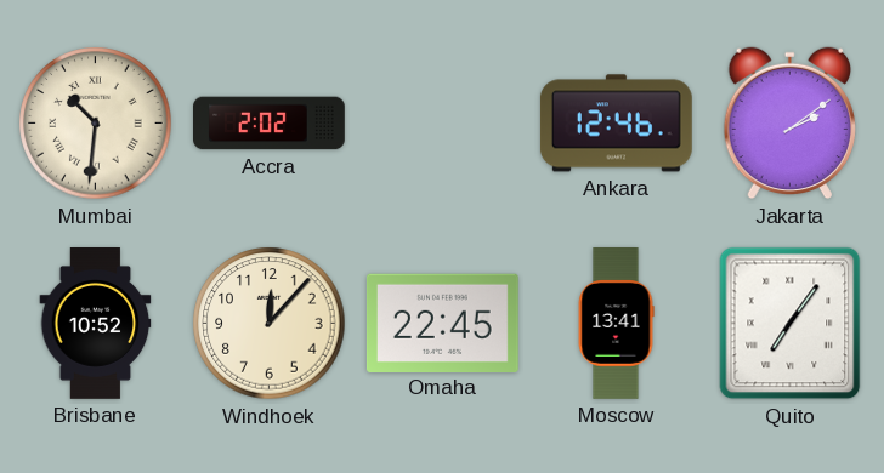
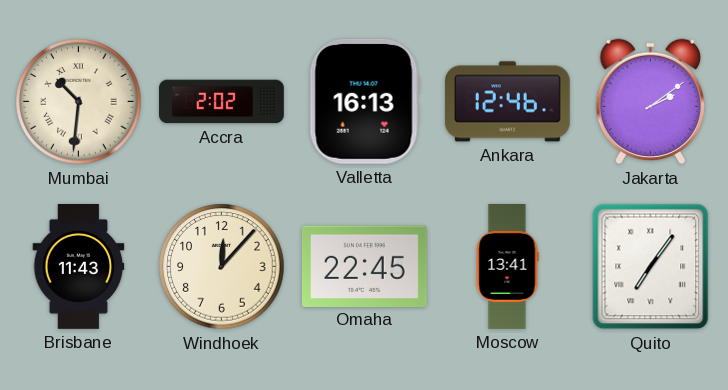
Valletta: none -> 16:13 (364, 101)
Brisbane: 10:52 -> 11:43 (79, 267)
